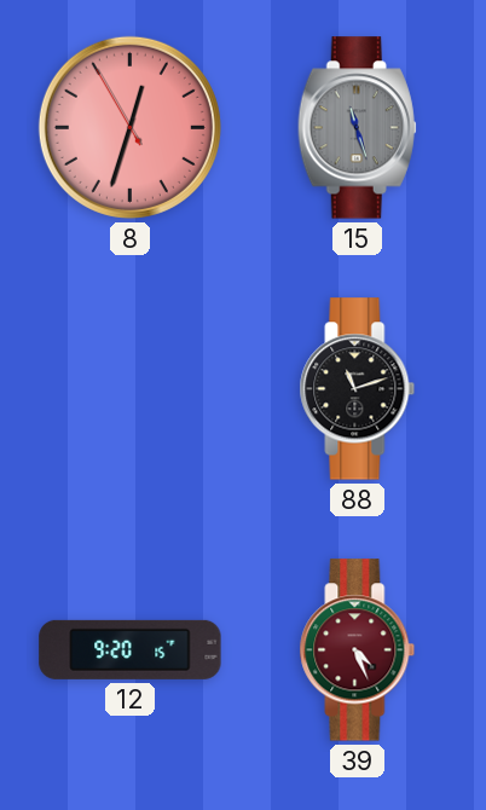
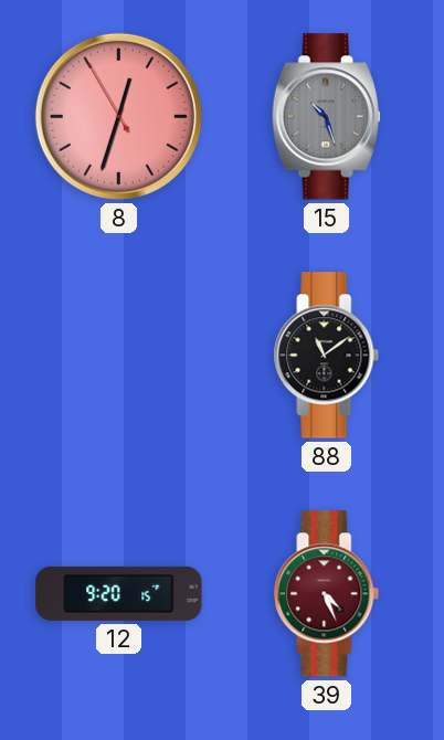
15: 11:27 -> 10:27 (326, 117)
88: 11:12 -> 11:09 (327, 356)
